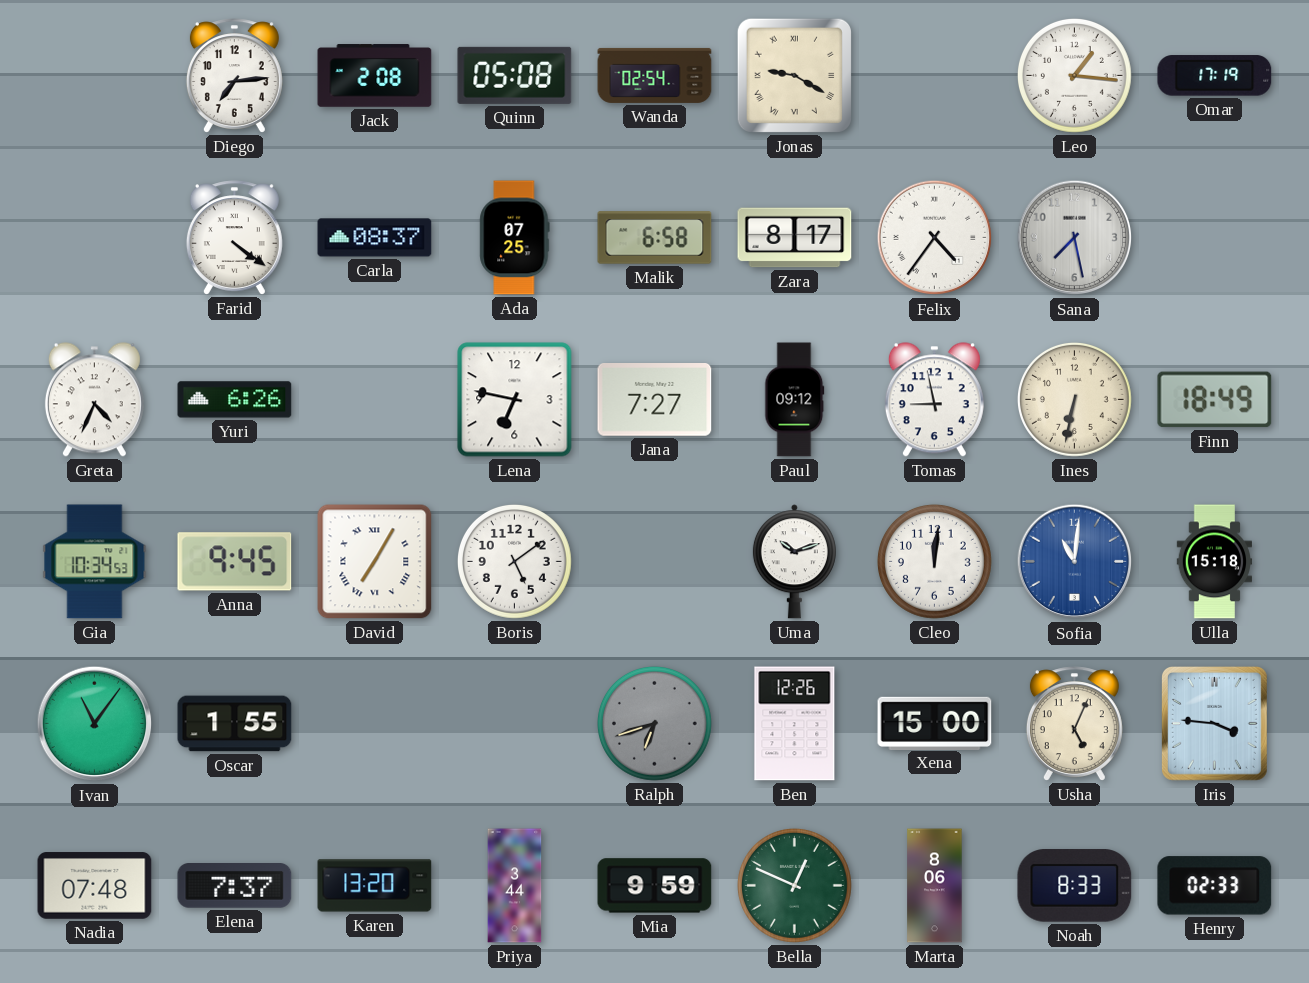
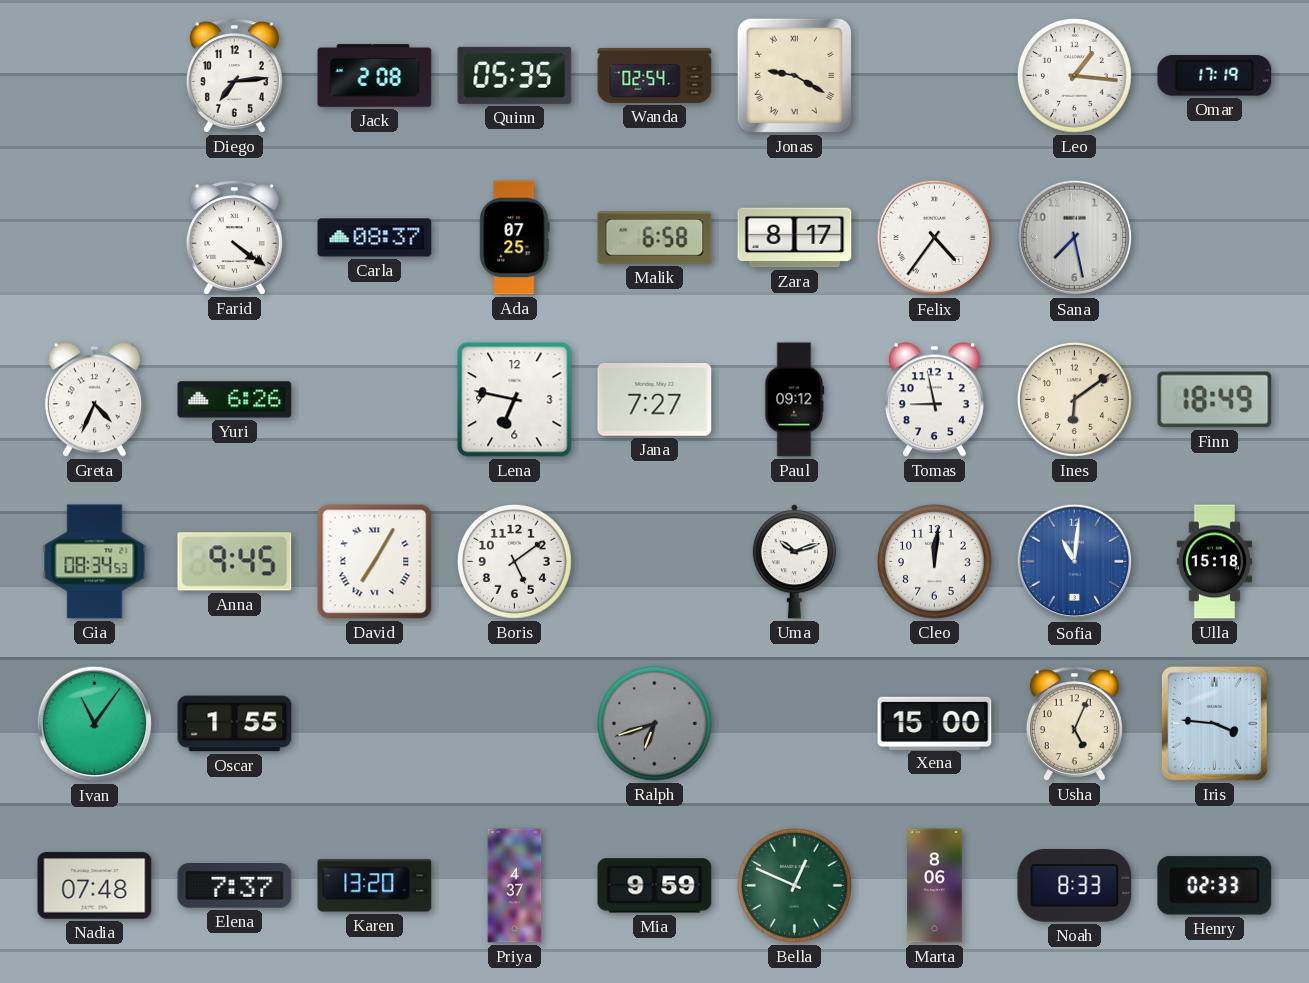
Quinn: 05:08 -> 05:35 (515, 75)
Ines: 6:32 -> 6:09 (1074, 399)
Gia: 10:34 -> 08:34 (95, 562)
Ben: 12:26 -> none (795, 724)
Priya: 3:44 -> 4:37 (515, 886)
